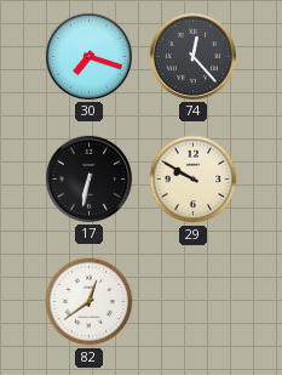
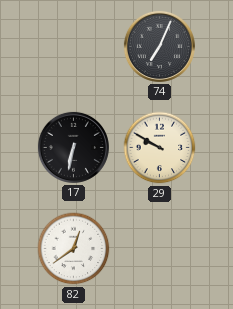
30: 7:18 -> none (88, 56)
74: 12:23 -> 7:04 (159, 46)
